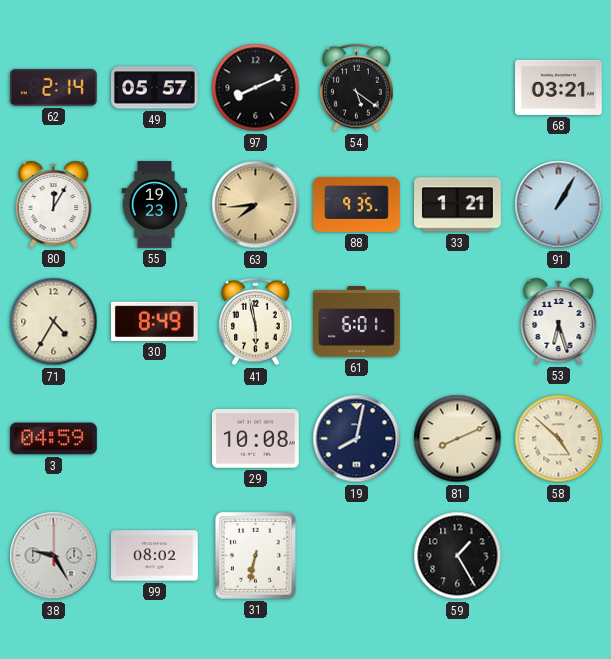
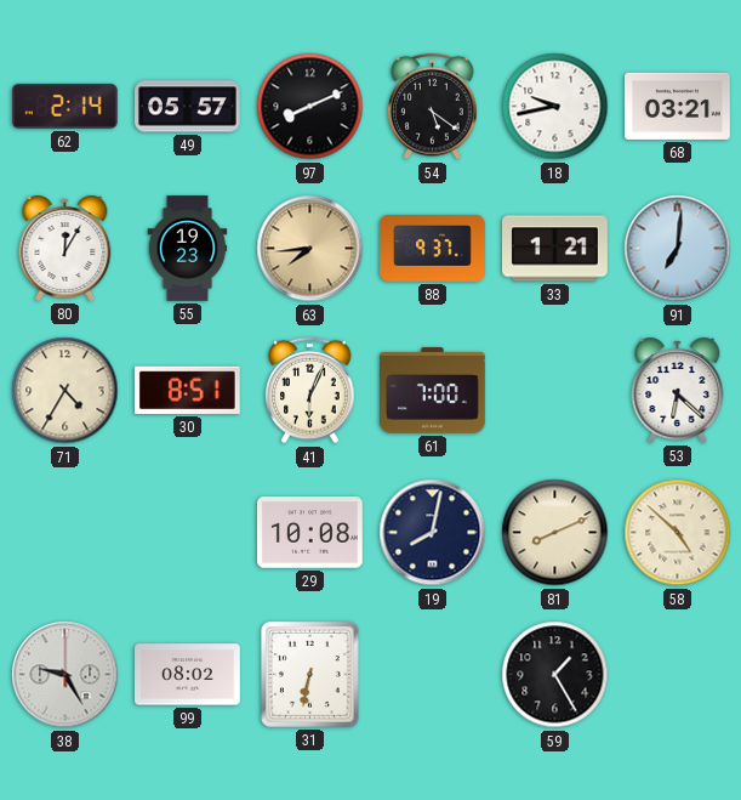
18: none -> 9:43 (555, 107)
88: 9:35 -> 9:37 (433, 248)
91: 1:05 -> 7:01 (678, 249)
30: 8:49 -> 8:51 (187, 390)
41: 5:58 -> 6:04 (310, 391)
61: 6:01 -> 7:00 (433, 391)
53: 6:27 -> 6:22 (678, 390)
3: 04:59 -> none (54, 439)
